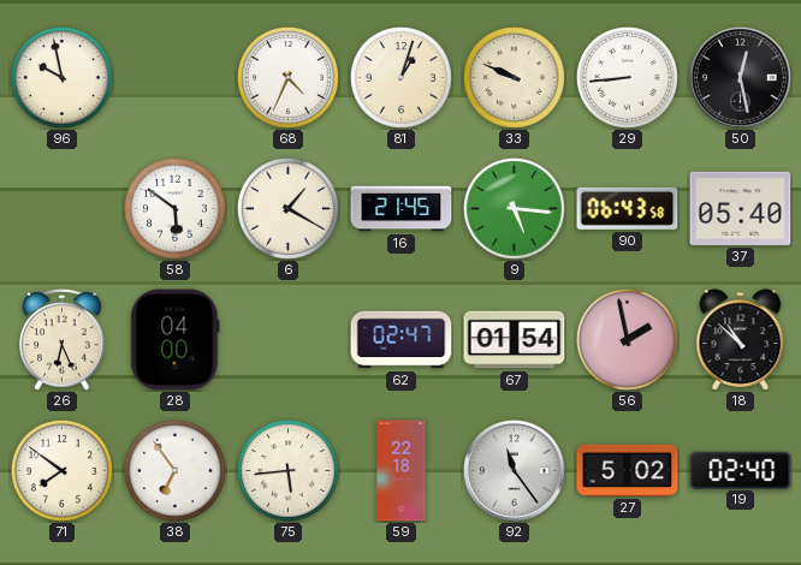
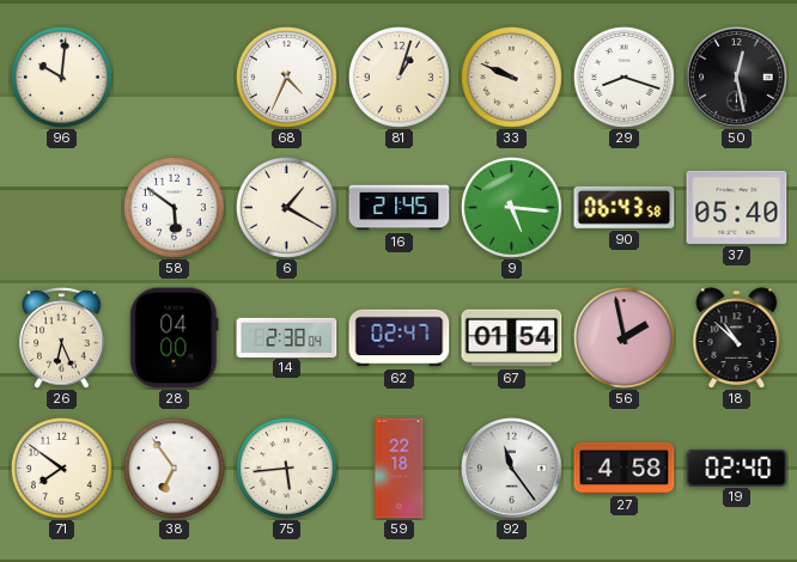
96: 9:58 -> 10:01 (61, 77)
29: 8:44 -> 8:18 (623, 77)
14: none -> 2:38 (287, 337)
27: 5:02 -> 4:58 (625, 468)
